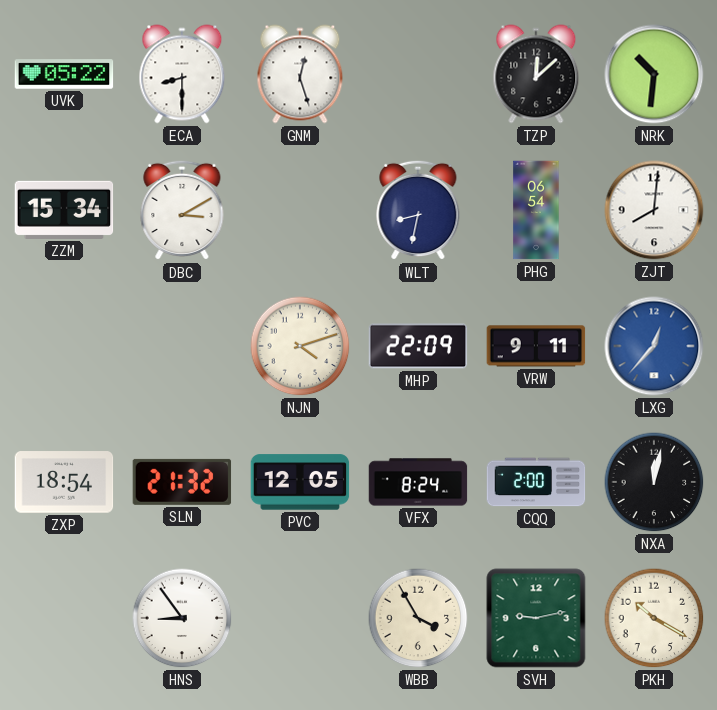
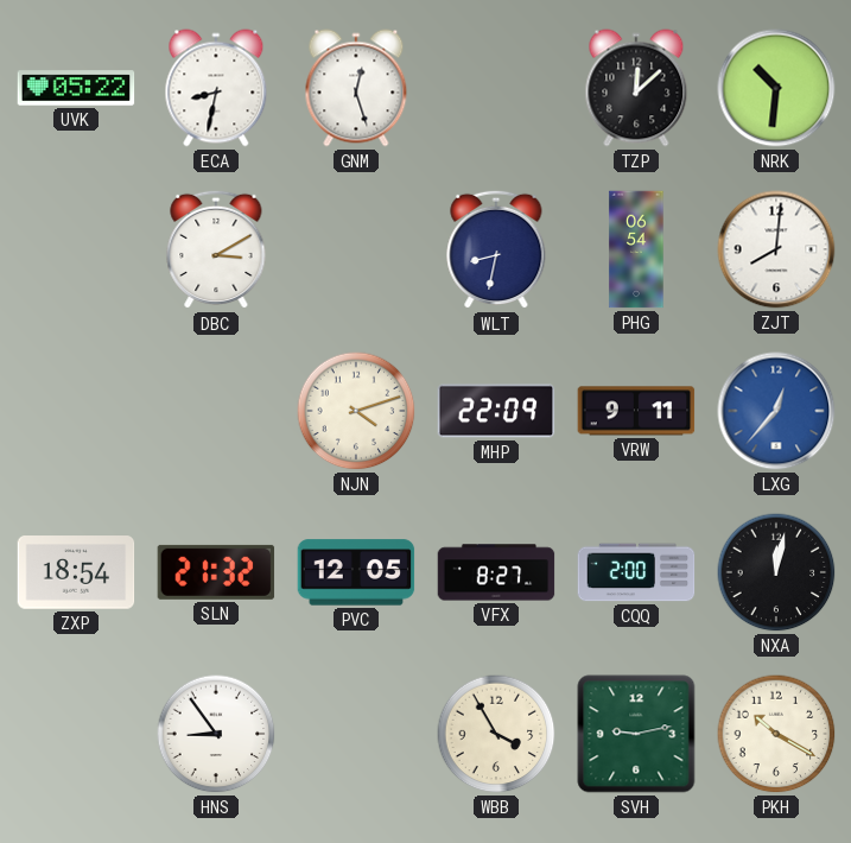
ECA: 8:30 -> 8:32 (216, 88)
ZZM: 15:34 -> none (64, 210)
VFX: 8:24 -> 8:27 (496, 572)
